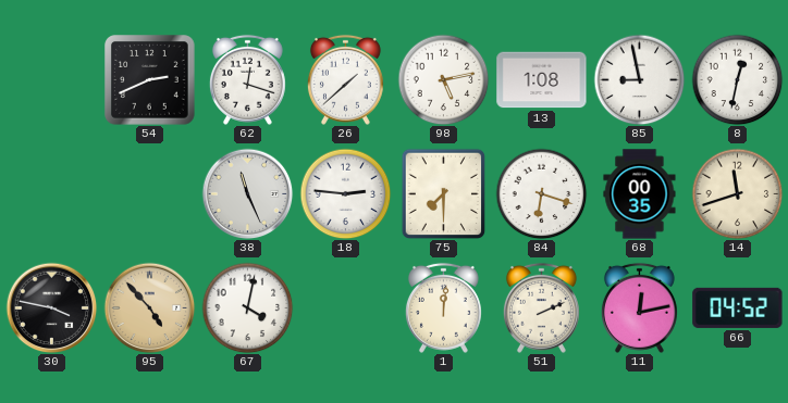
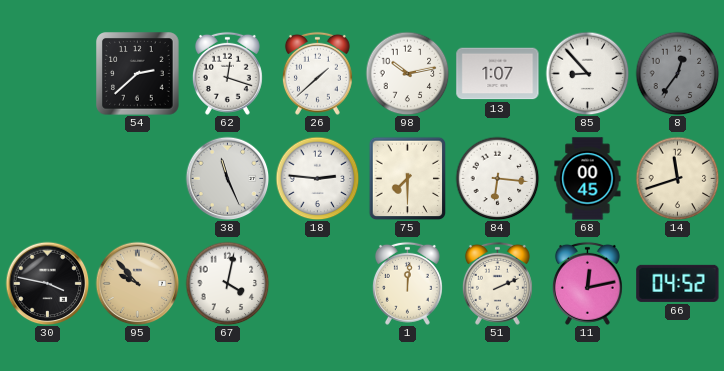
54: 2:41 -> 2:38 (138, 74)
98: 5:13 -> 10:13 (407, 73)
13: 1:08 -> 1:07 (498, 74)
85: 8:58 -> 8:53 (587, 73)
8: 12:32 -> 12:36 (677, 73)
8 dial: white -> grey (677, 73)
84: 6:18 -> 6:16 (497, 178)
68: 00:35 -> 00:45 (588, 179)
95: 4:53 -> 9:53 (137, 283)
